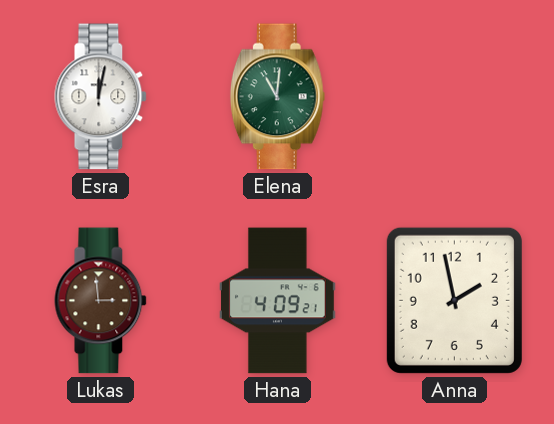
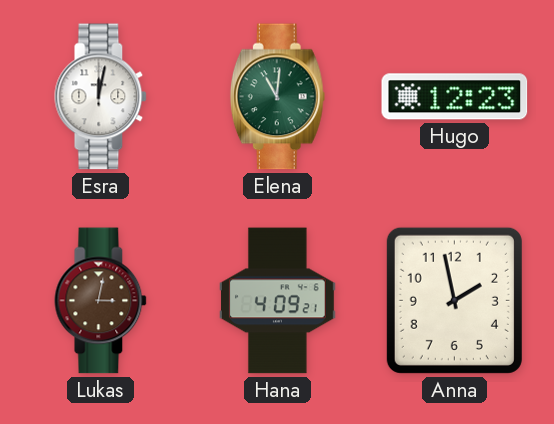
Hugo: none -> 12:23 (455, 97)
Lukas: 2:59 -> 3:02 (101, 301)
